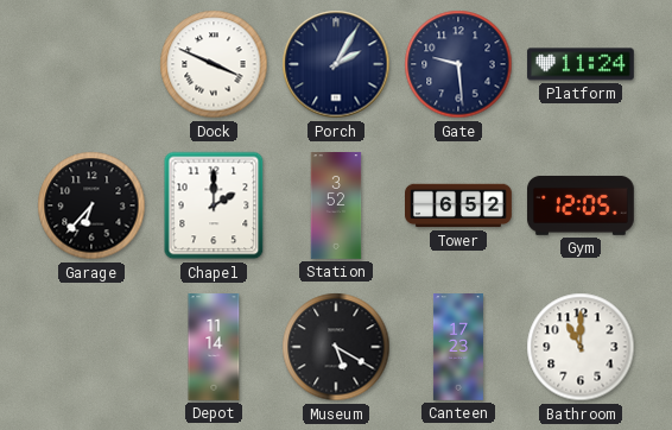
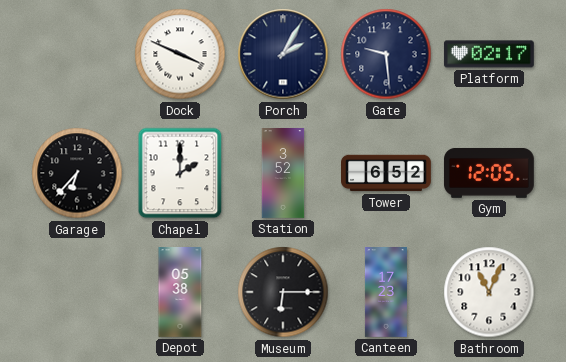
Platform: 11:24 -> 02:17 (489, 54)
Depot: 11:14 -> 05:38 (180, 293)
Museum: 5:20 -> 6:15 (283, 292)
Bathroom: 11:00 -> 11:04 (489, 292)
